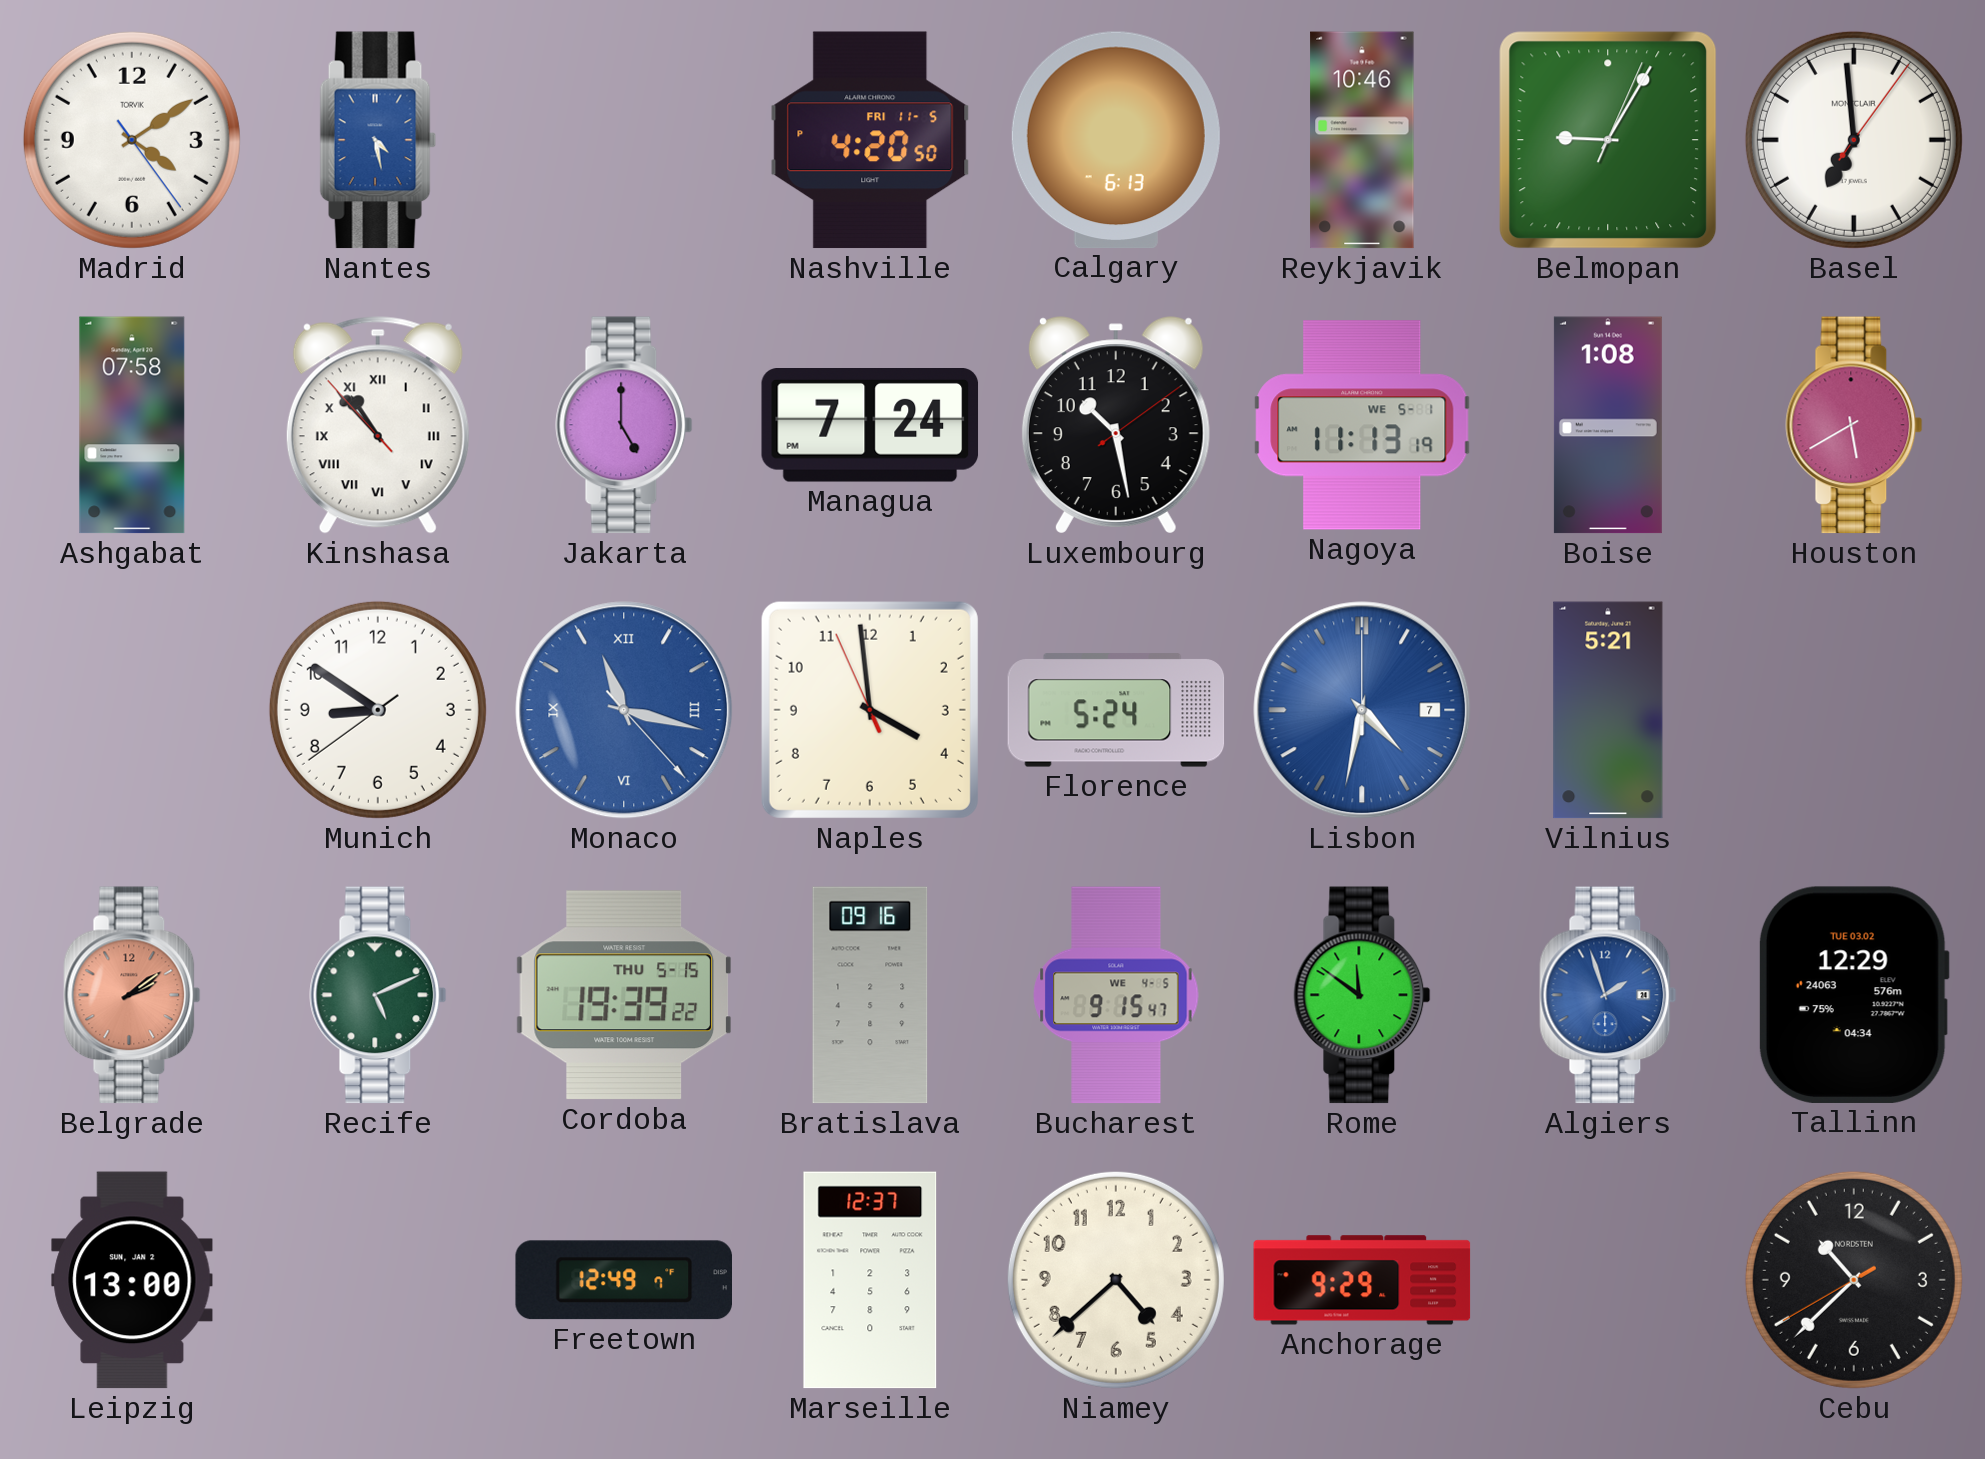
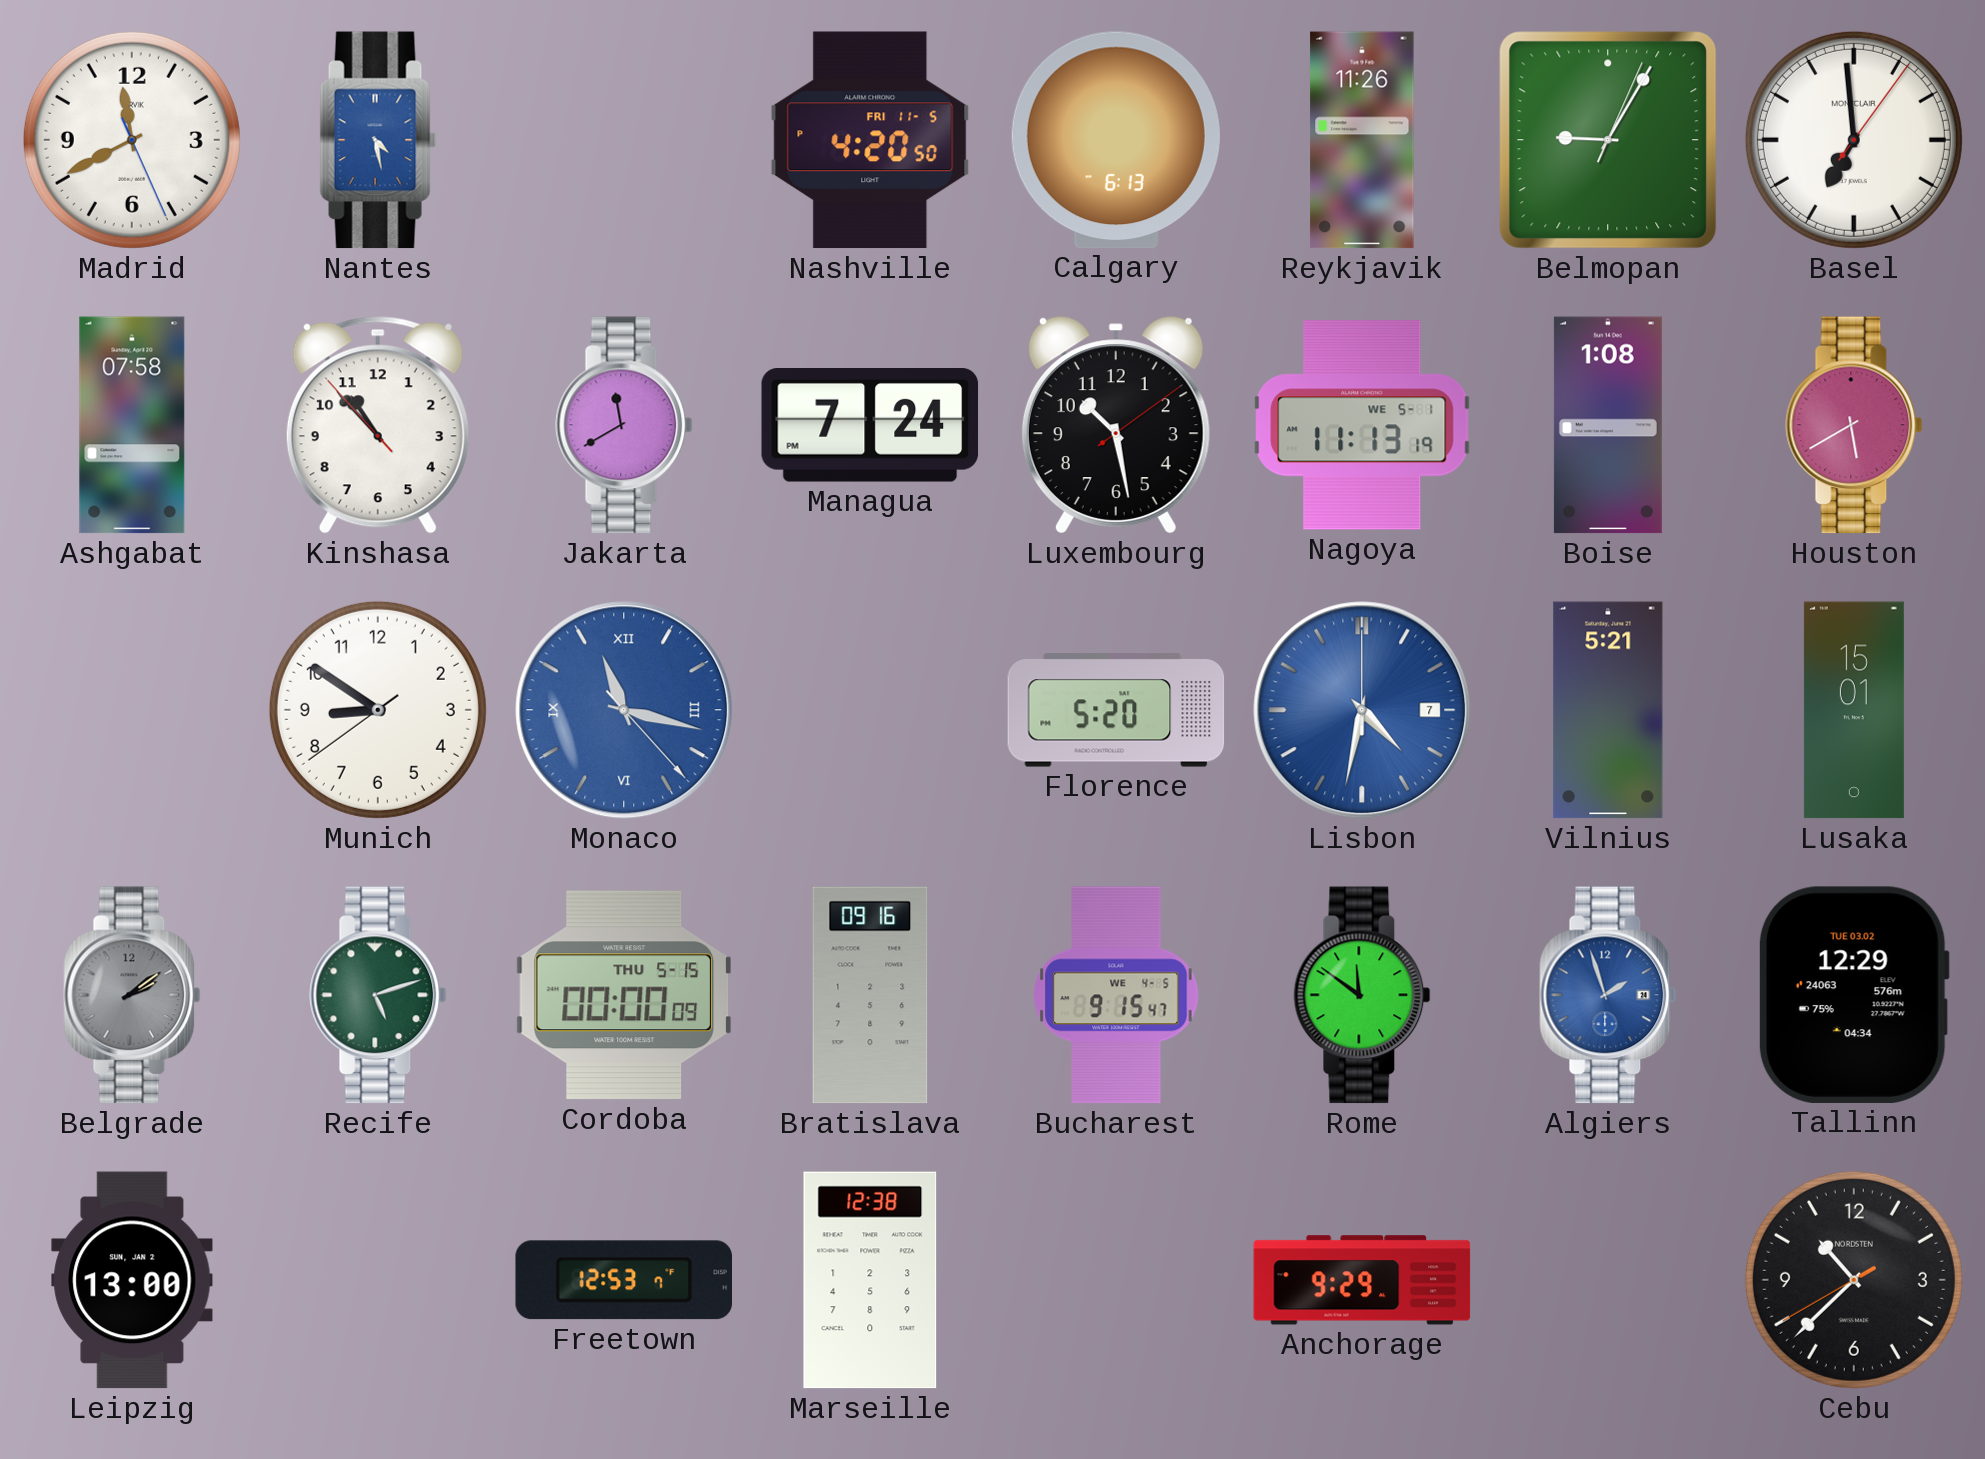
Madrid: 4:09 -> 11:40 (132, 140)
Reykjavik: 10:46 -> 11:26 (1362, 140)
Kinshasa numerals: Roman -> Arabic (378, 425)
Jakarta: 5:00 -> 11:40 (624, 425)
Naples: 3:58 -> none (870, 710)
Florence: 5:24 -> 5:20 (1116, 710)
Lusaka: none -> 15:01 (1854, 710)
Belgrade dial: salmon -> grey (132, 995)
Recife: 5:11 -> 5:12 (378, 995)
Cordoba: 19:39 -> 00:00 (623, 995)
Freetown: 12:49 -> 12:53 (623, 1280)
Marseille: 12:37 -> 12:38 (870, 1280)
Niamey: 4:38 -> none (1116, 1280)
